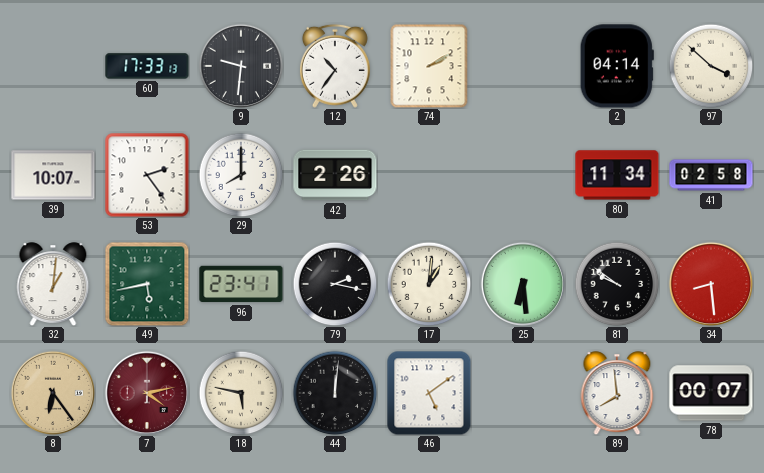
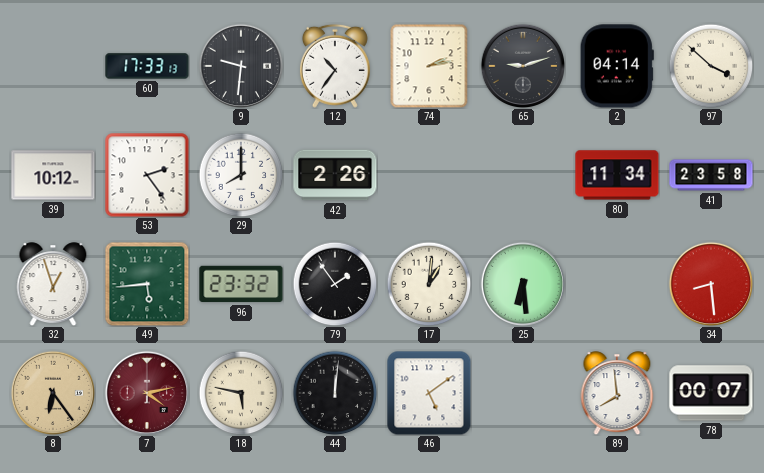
74: 2:10 -> 2:13 (429, 66)
65: none -> 9:12 (522, 65)
39: 10:07 -> 10:12 (53, 175)
41: 02:58 -> 23:58 (711, 175)
32: 1:01 -> 12:57 (53, 284)
49: 5:43 -> 5:44 (147, 284)
96: 23:41 -> 23:32 (241, 284)
79: 2:17 -> 1:54 (335, 284)
81: 9:51 -> none (617, 284)
